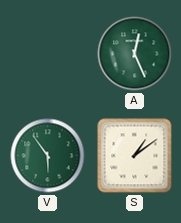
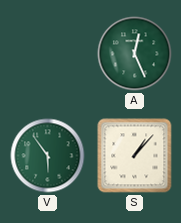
S: 1:09 -> 1:07 (135, 156)
